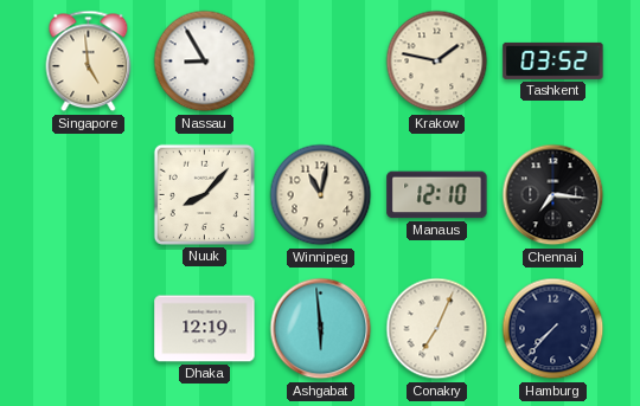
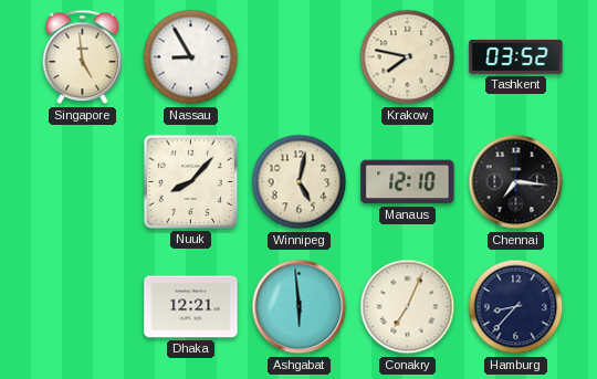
Krakow: 1:47 -> 7:47 (408, 57)
Winnipeg: 11:02 -> 5:02 (300, 182)
Dhaka: 12:19 -> 12:21 (191, 307)
Hamburg: 7:37 -> 8:37 (516, 307)
